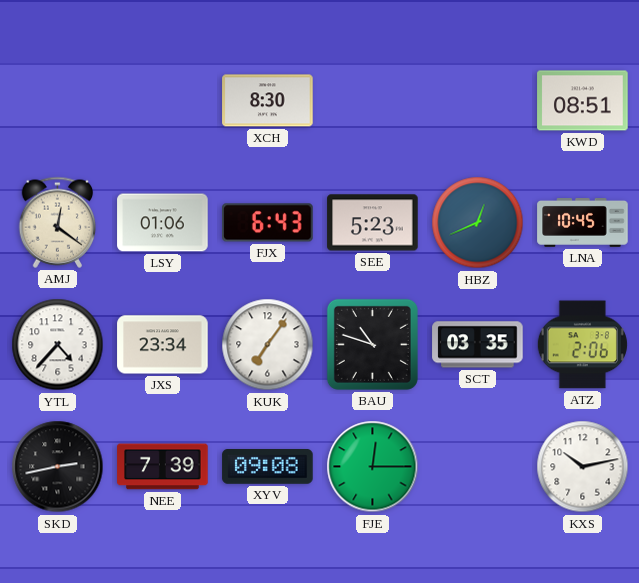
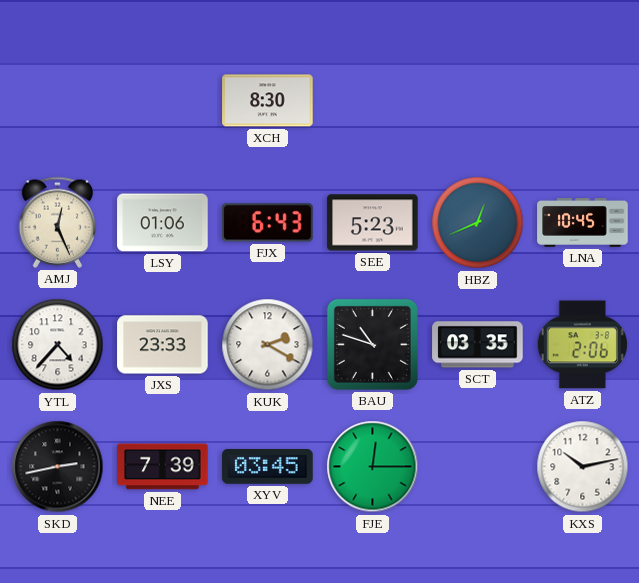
KWD: 08:51 -> none (583, 101)
AMJ: 12:21 -> 12:26 (58, 222)
JXS: 23:34 -> 23:33 (163, 345)
KUK: 7:06 -> 2:20 (268, 345)
XYV: 09:08 -> 03:45 (268, 467)
